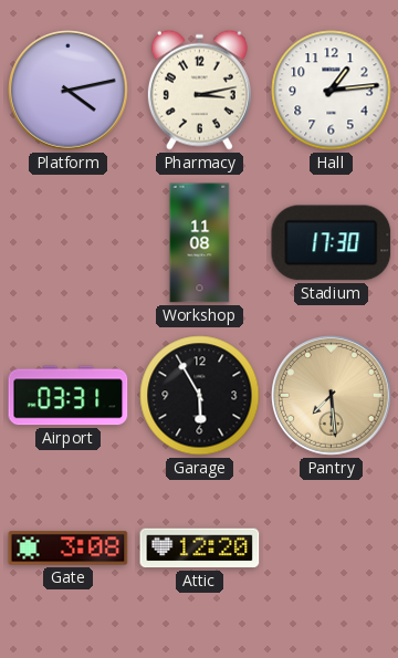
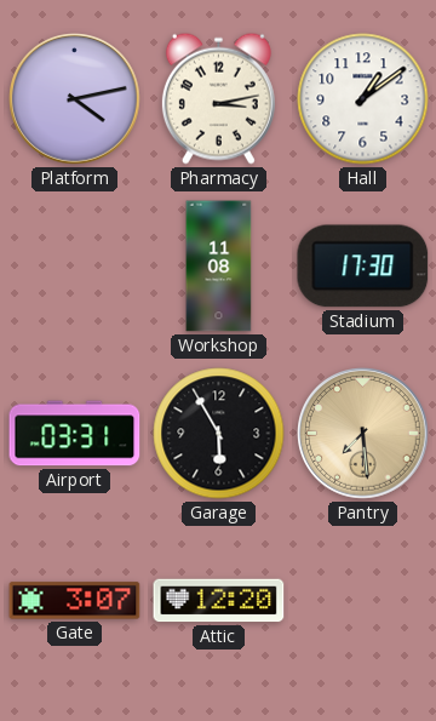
Hall: 1:14 -> 1:09 (363, 99)
Gate: 3:08 -> 3:07 (75, 601)
